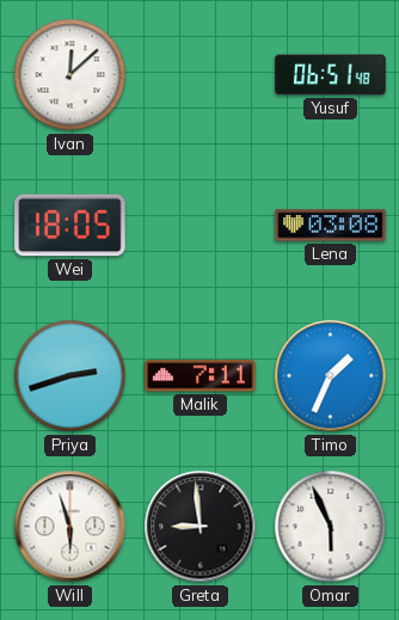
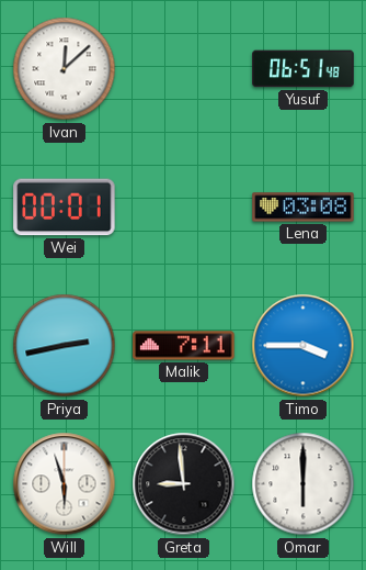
Wei: 18:05 -> 00:01 (65, 208)
Priya: 2:42 -> 2:43 (65, 346)
Timo: 1:34 -> 3:45 (304, 346)
Omar: 5:56 -> 6:00 (304, 484)
